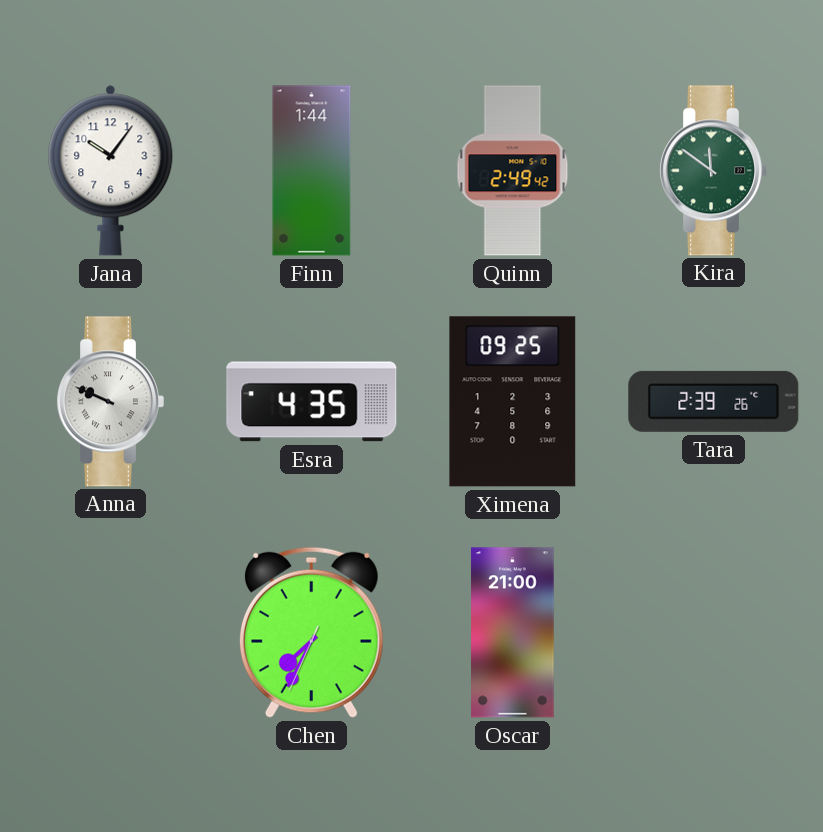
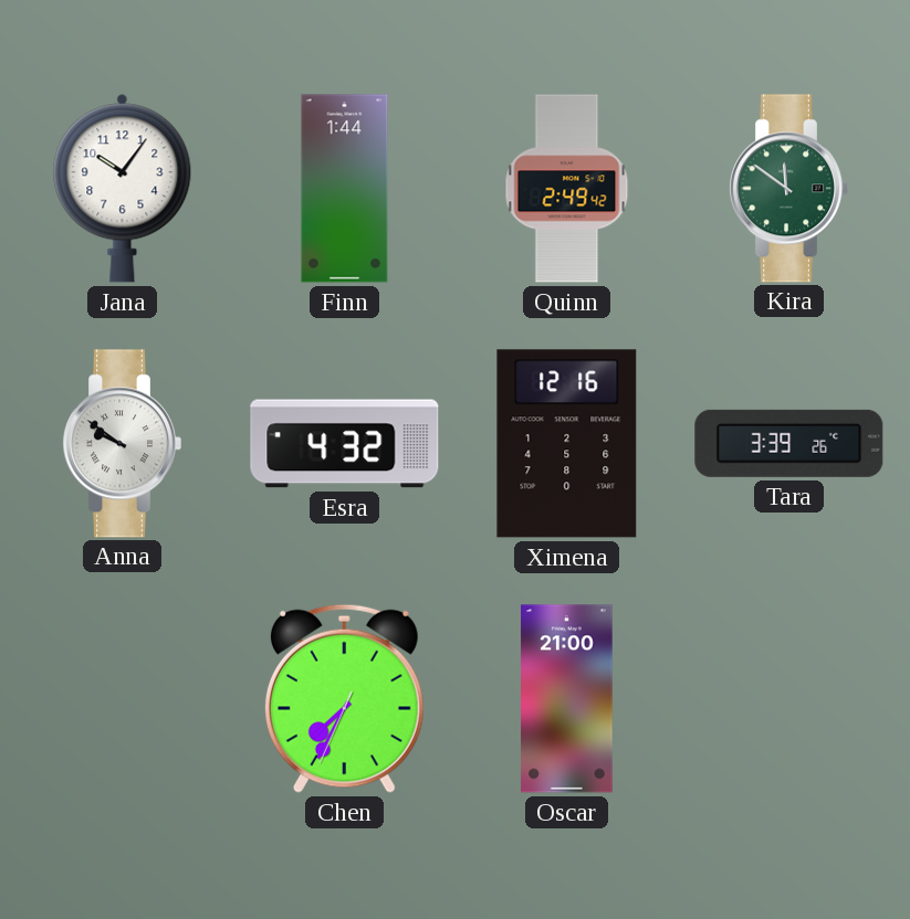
Anna: 9:49 -> 9:51 (122, 444)
Esra: 4:35 -> 4:32 (345, 444)
Ximena: 09:25 -> 12:16 (567, 444)
Tara: 2:39 -> 3:39 (789, 443)
